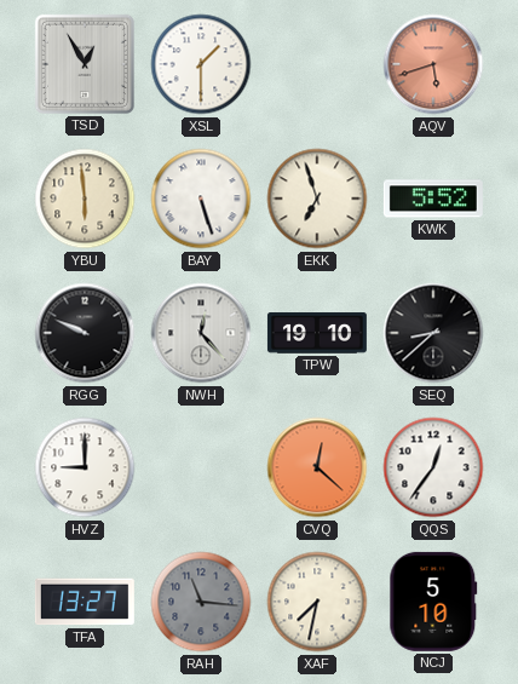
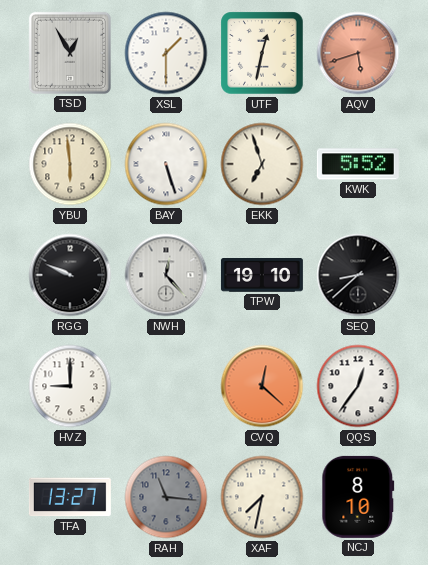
UTF: none -> 12:32 (262, 53)
NCJ: 5:10 -> 8:10 (358, 497)
